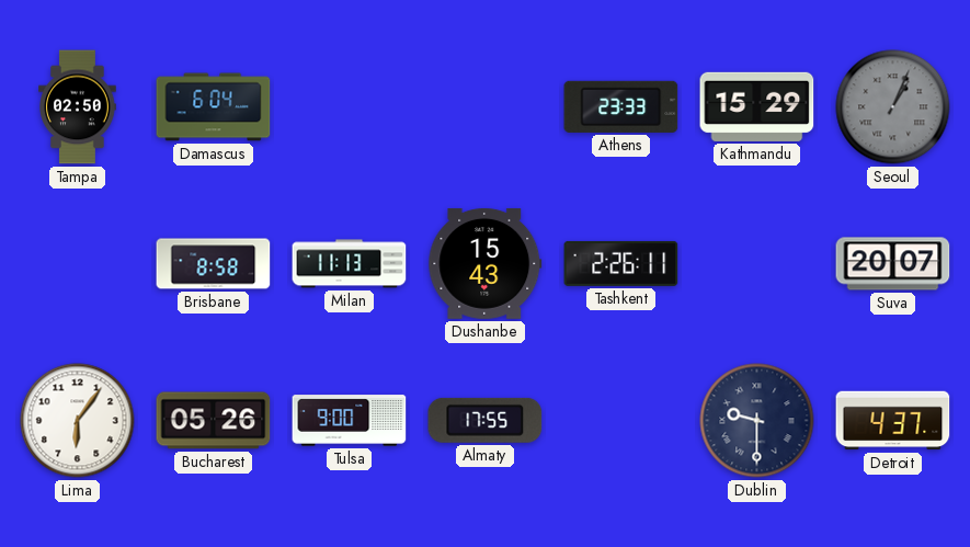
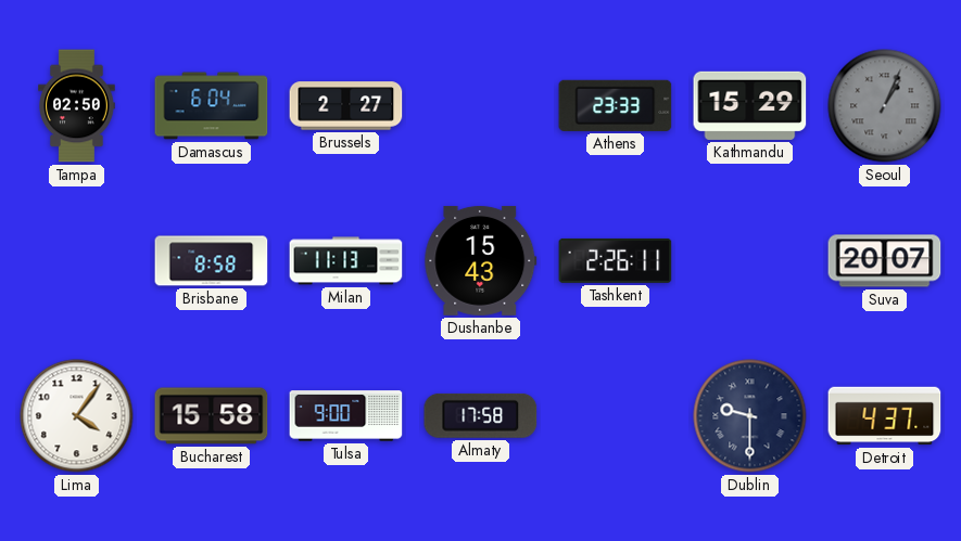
Brussels: none -> 2:27 (346, 106)
Lima: 6:06 -> 4:06 (77, 416)
Bucharest: 05:26 -> 15:58 (212, 416)
Almaty: 17:55 -> 17:58 (481, 415)
